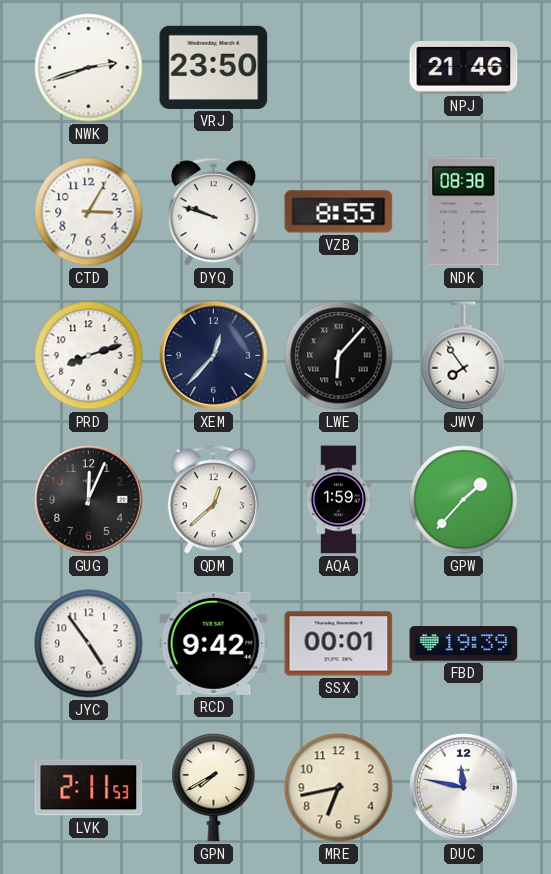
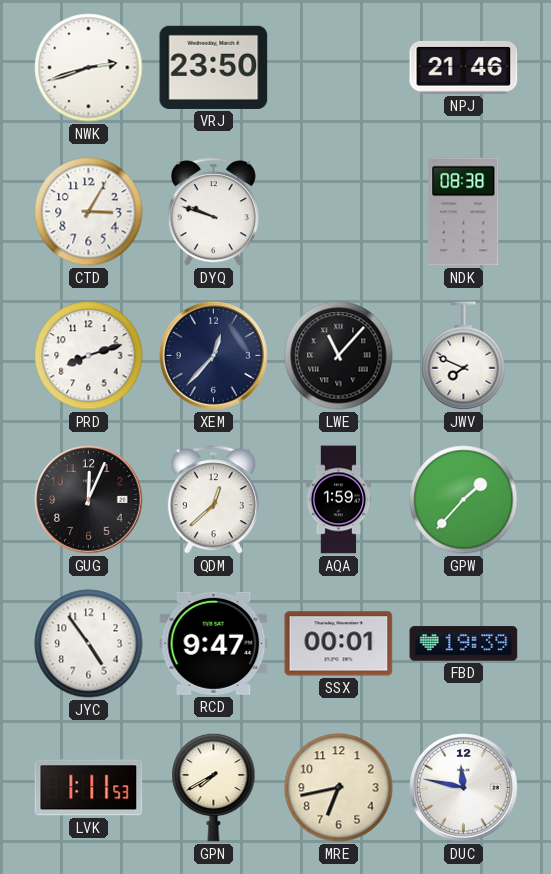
VZB: 8:55 -> none (339, 212)
LWE: 6:07 -> 11:07 (339, 356)
JWV: 7:54 -> 7:49 (464, 356)
RCD: 9:42 -> 9:47 (214, 643)
LVK: 2:11 -> 1:11 (89, 788)
